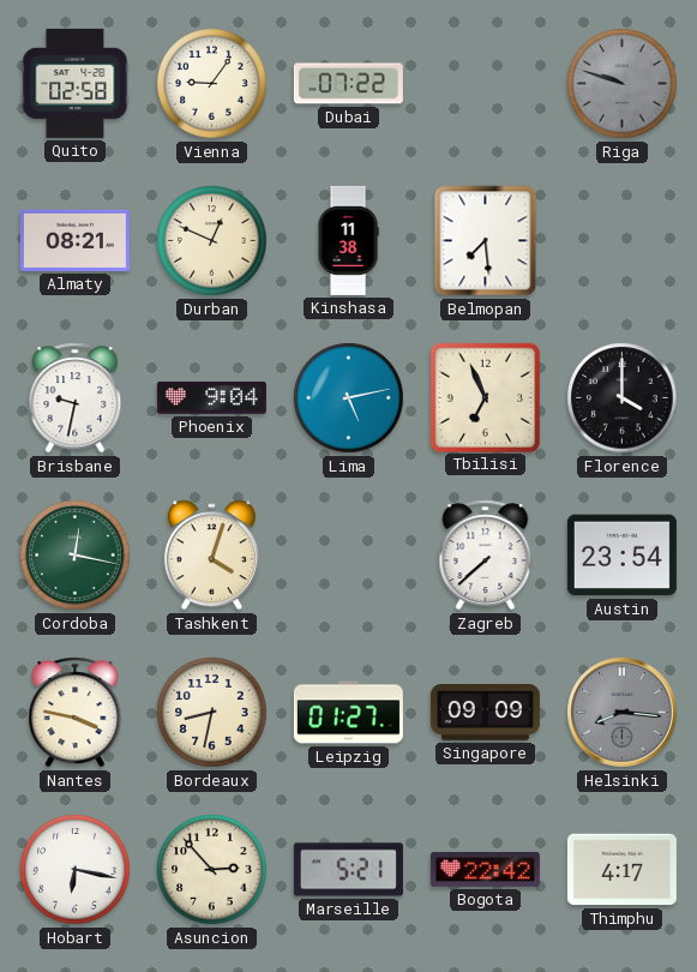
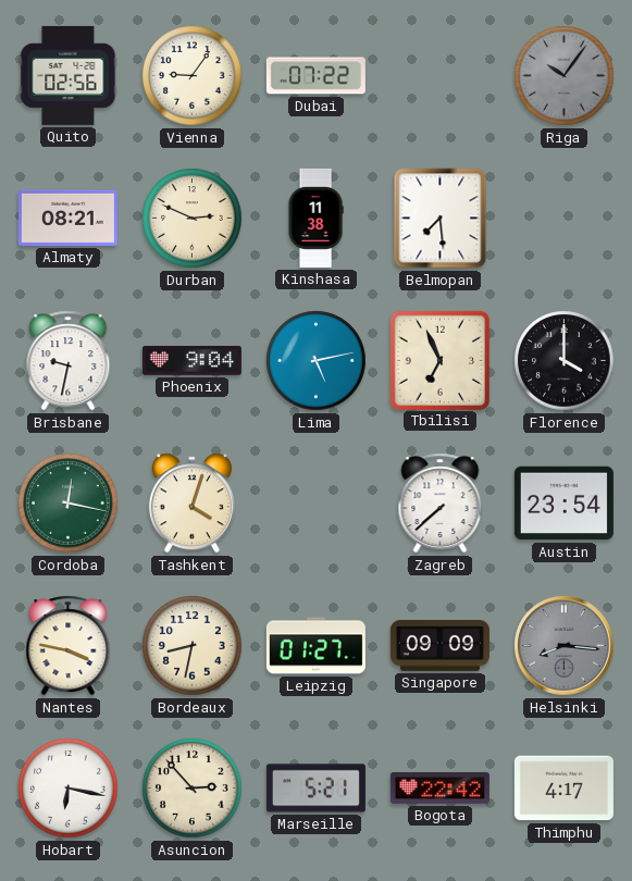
Quito: 02:58 -> 02:56 (69, 75)
Riga: 9:48 -> 10:06 (565, 76)
Durban: 12:49 -> 2:49 (193, 219)
